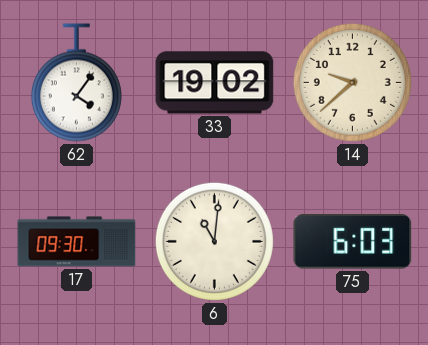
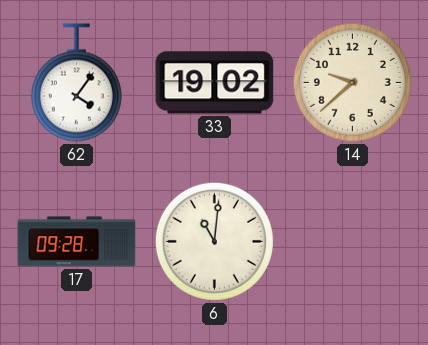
17: 09:30 -> 09:28 (77, 242)
75: 6:03 -> none (353, 242)
